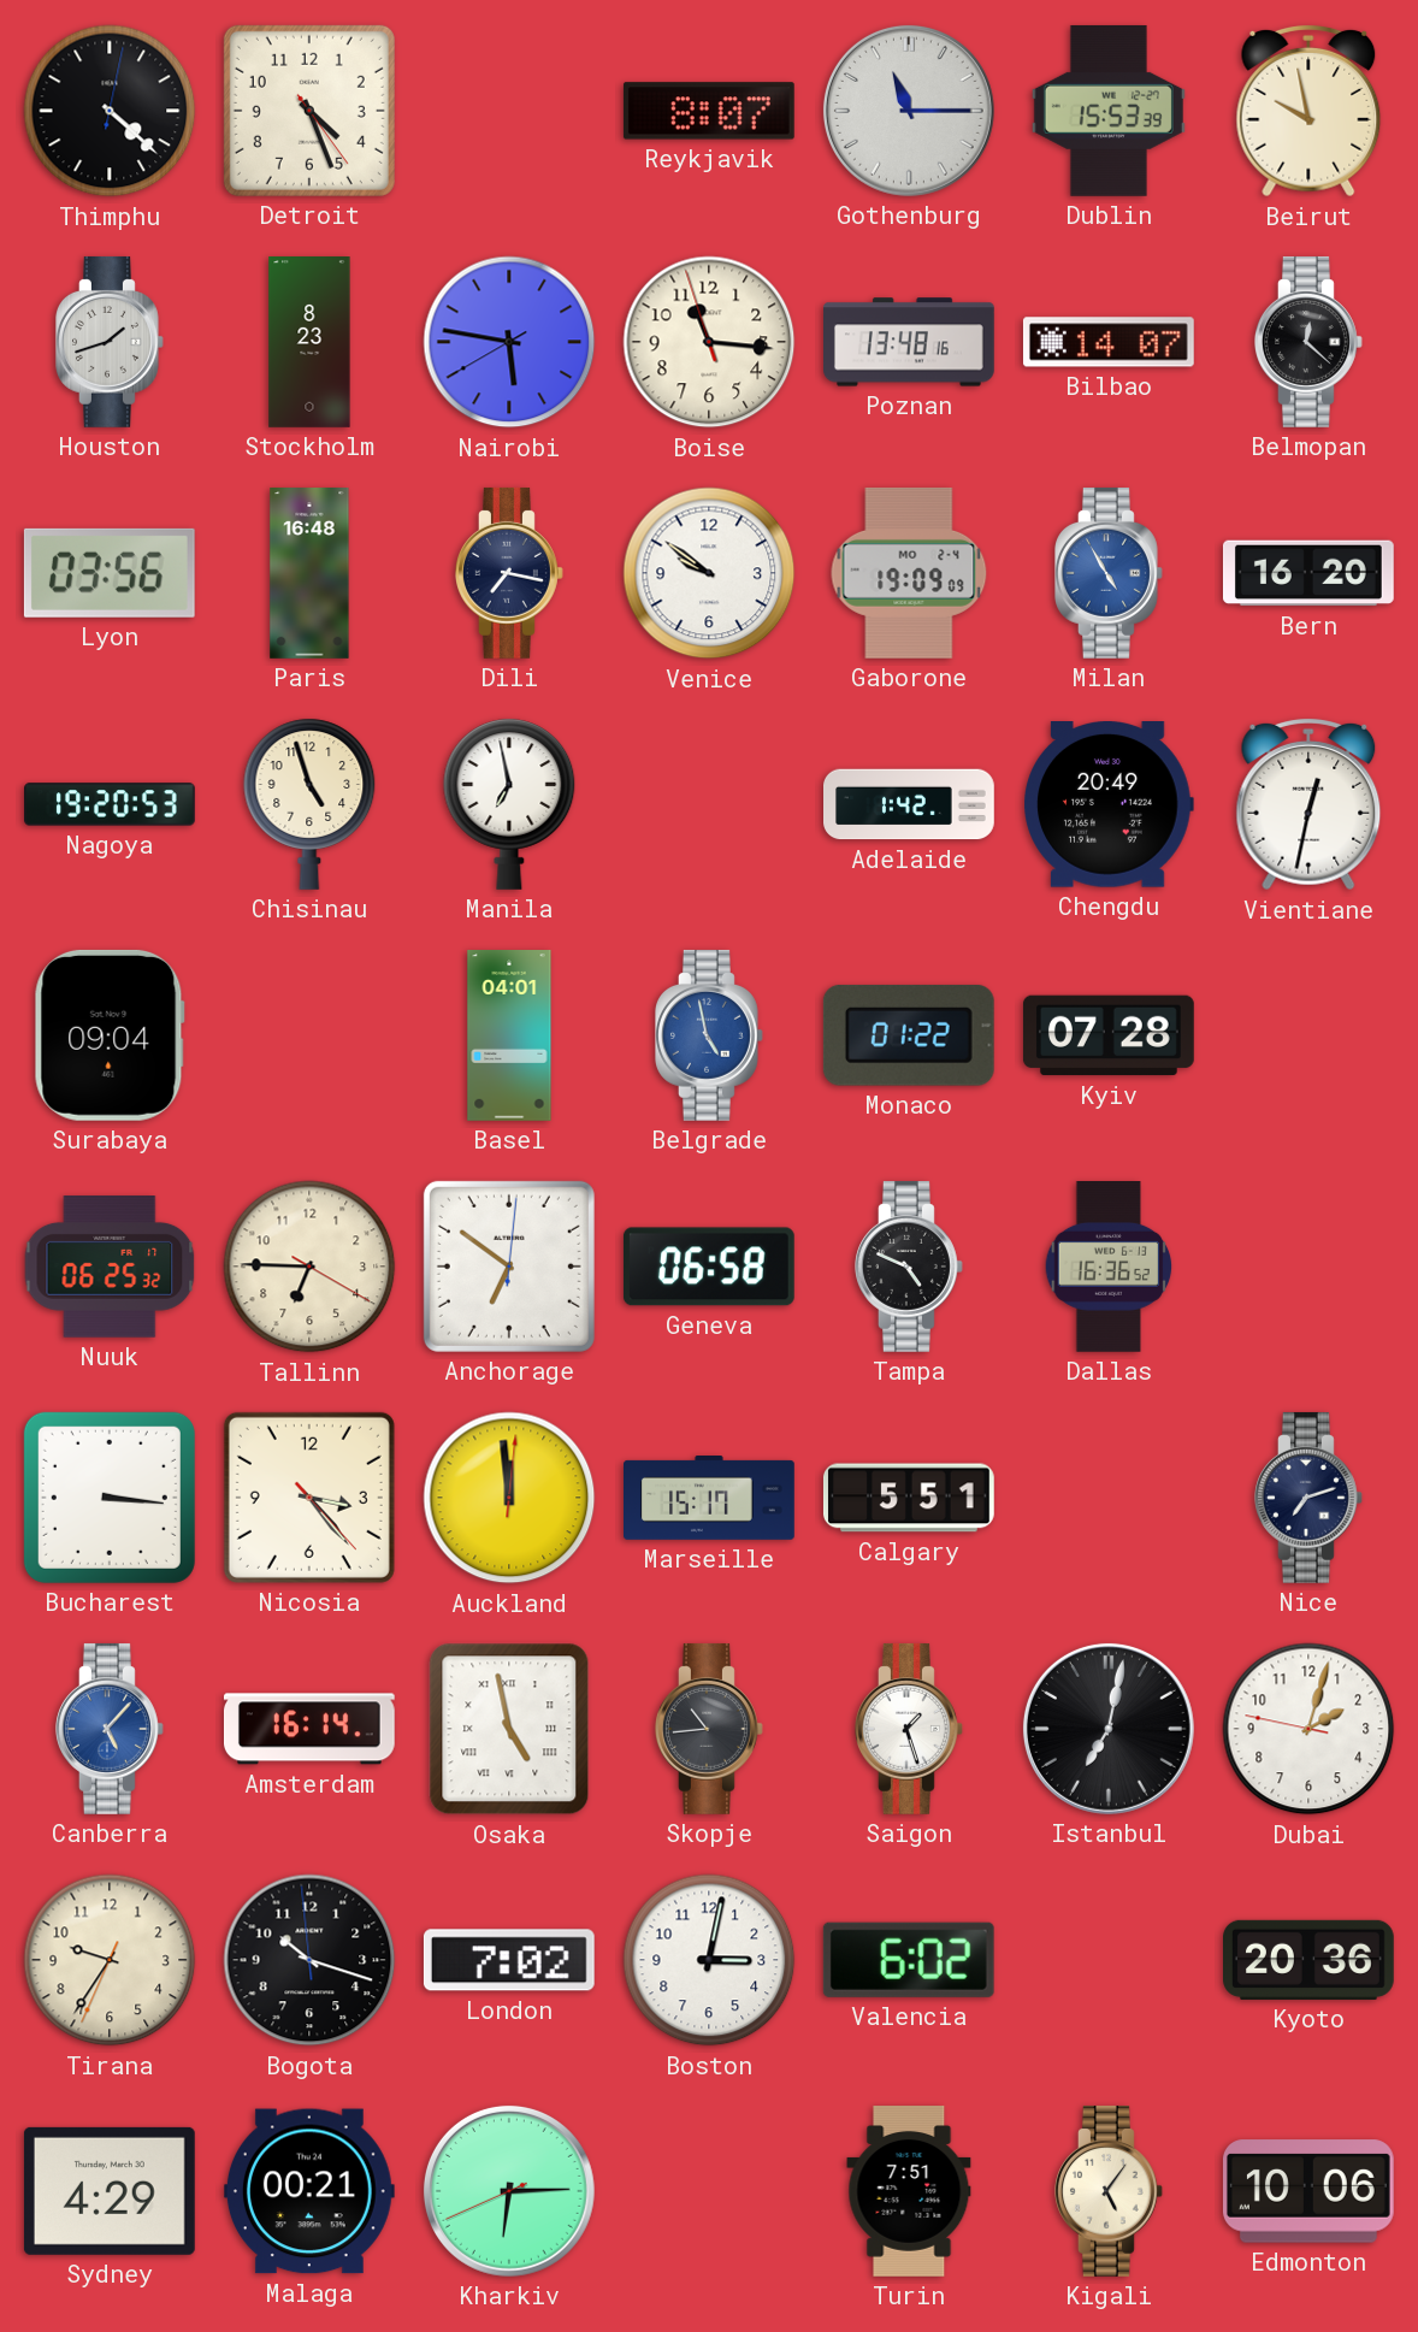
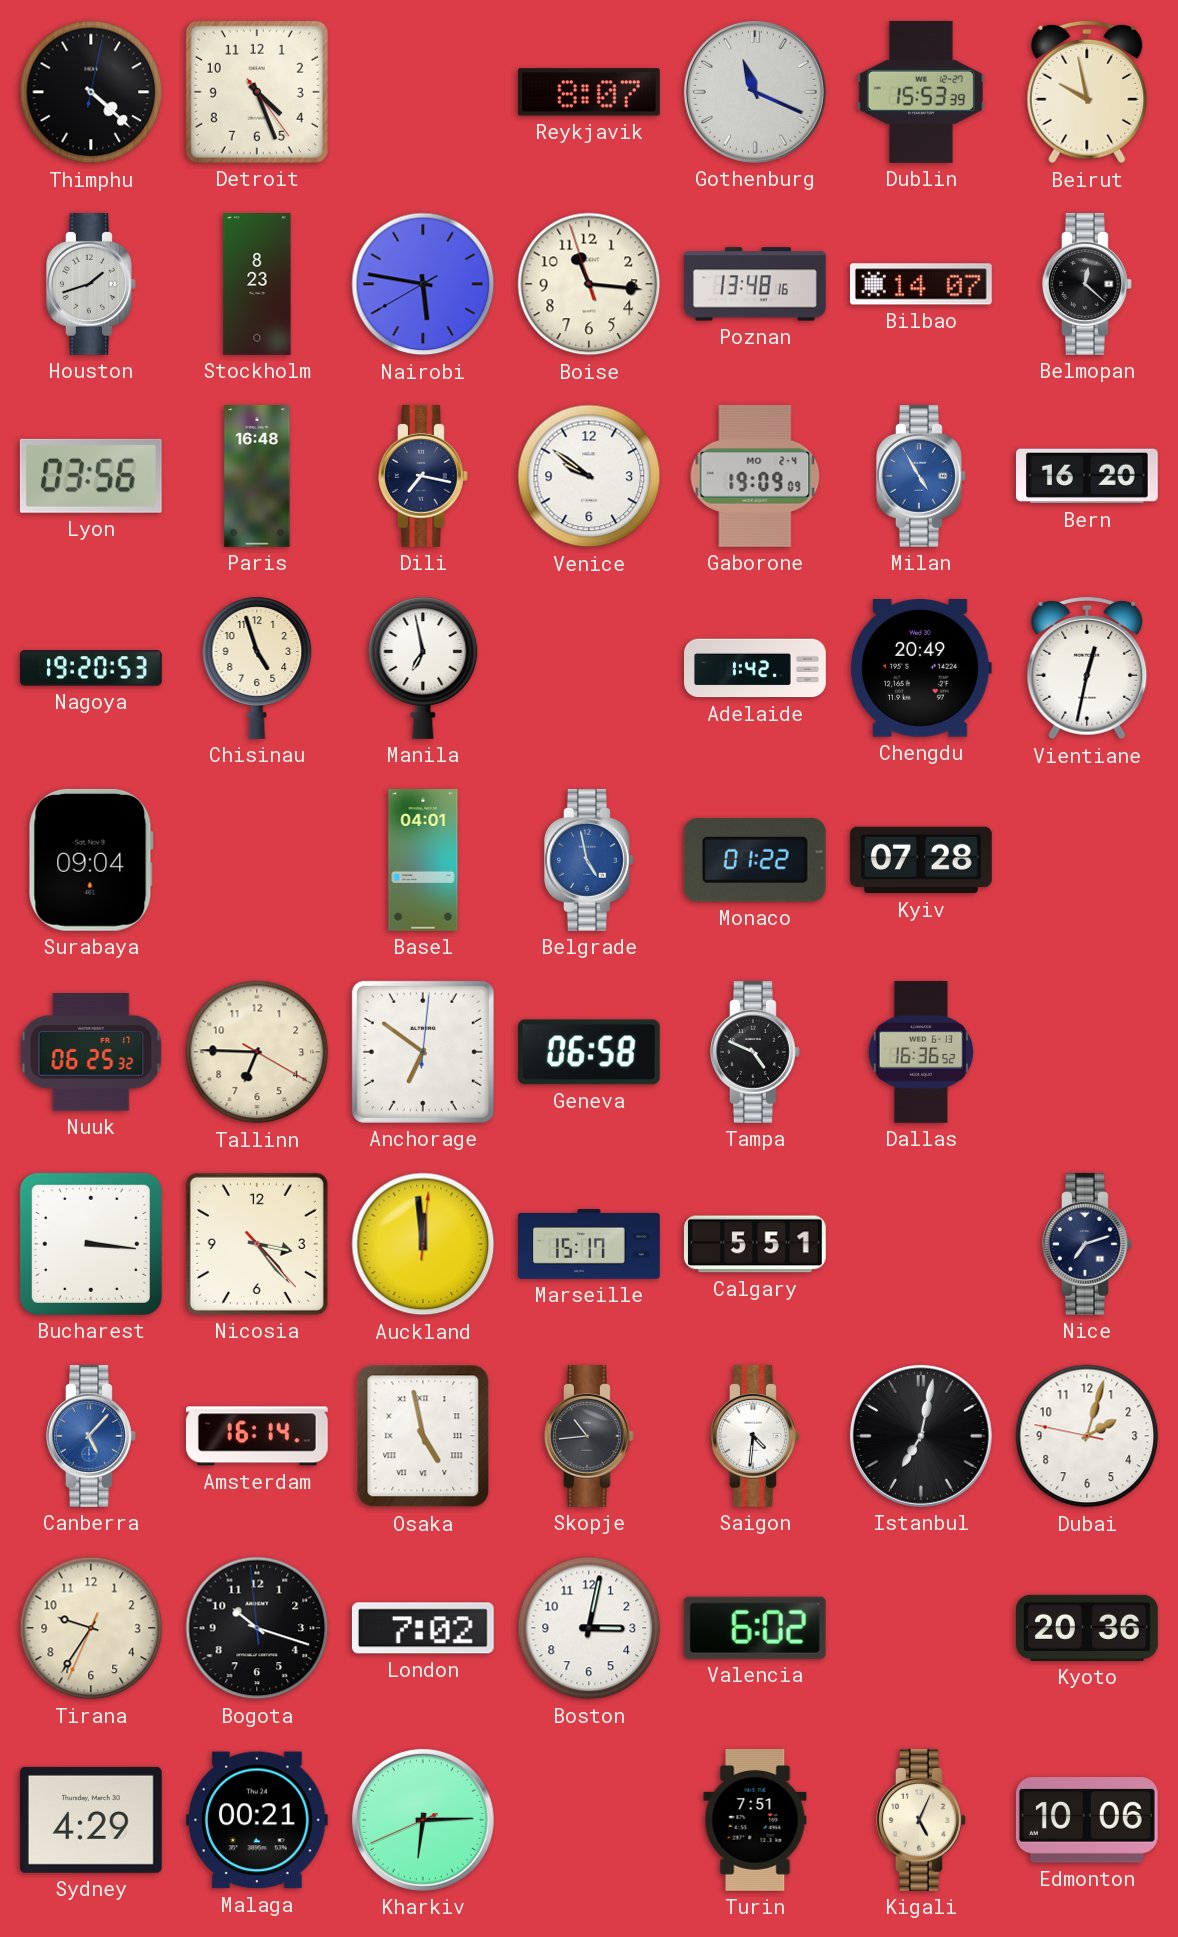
Gothenburg: 11:15 -> 11:19 (755, 92)
Saigon: 1:27 -> 4:31 (756, 1436)
Kigali: 5:06 -> 5:04 (922, 1820)
